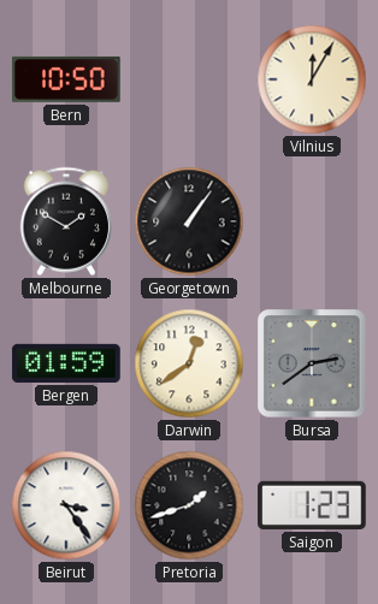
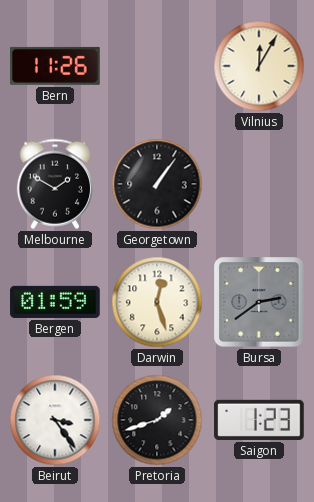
Bern: 10:50 -> 11:26 (56, 66)
Darwin: 12:39 -> 12:27 (157, 302)
